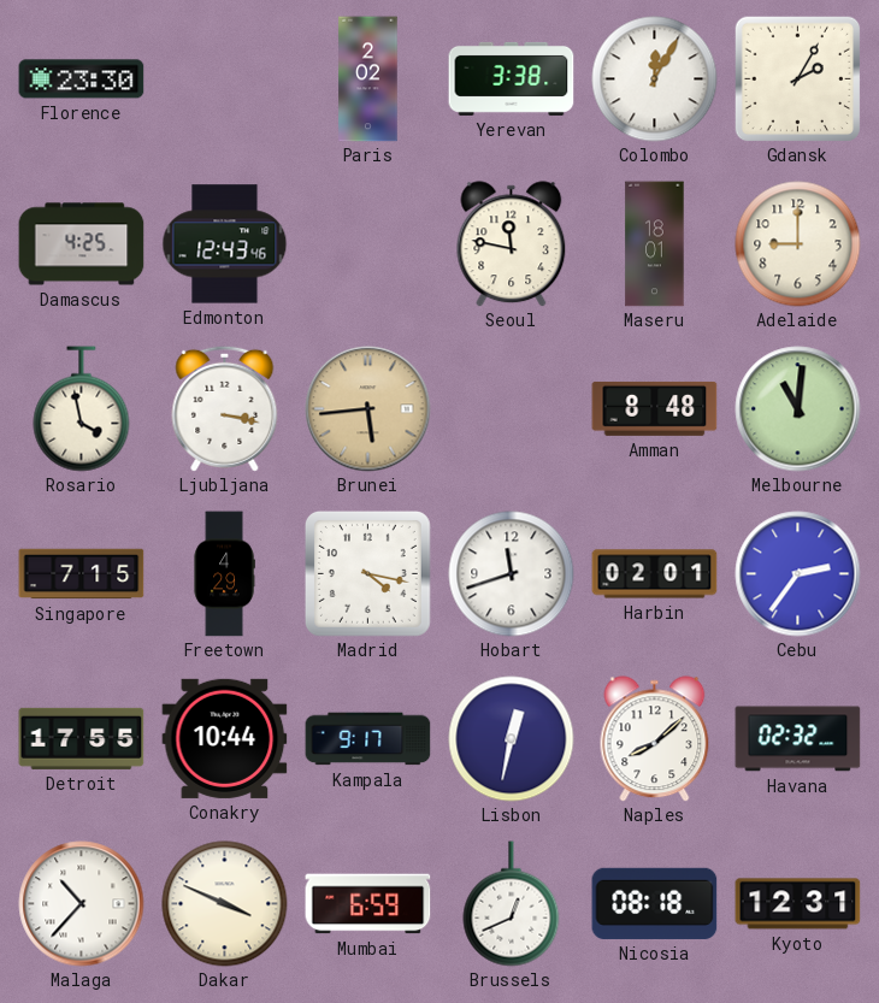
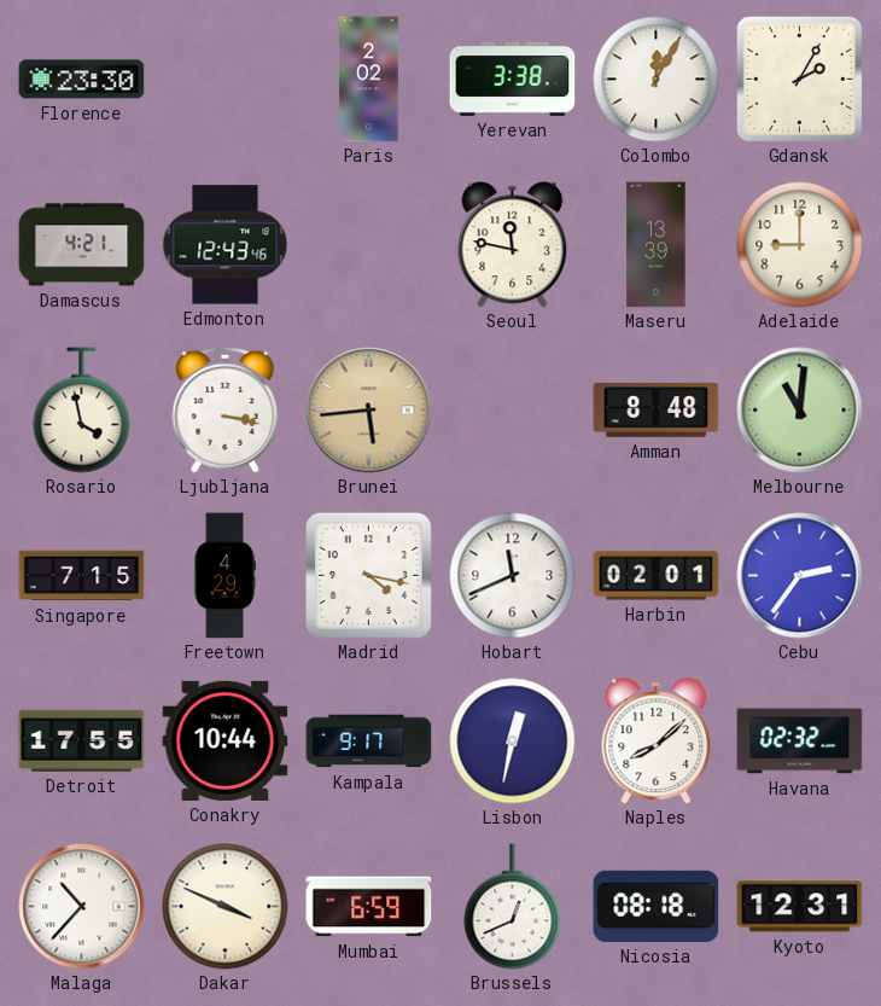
Damascus: 4:25 -> 4:21 (82, 245)
Maseru: 18:01 -> 13:39 (657, 245)
Hobart: 11:42 -> 11:41 (513, 576)
